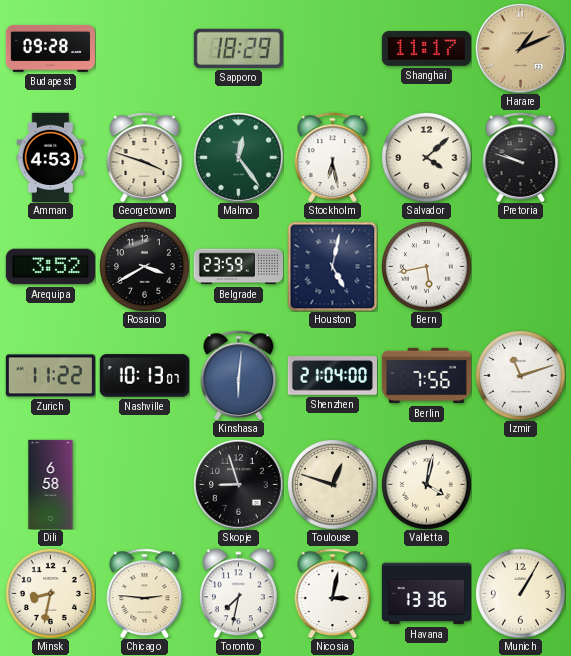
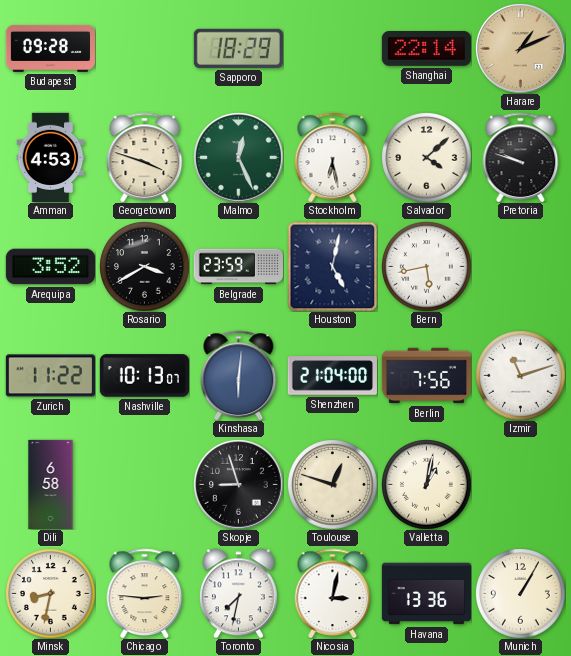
Shanghai: 11:17 -> 22:14 (426, 49)
Malmo: 12:24 -> 12:26 (238, 157)
Valletta: 4:02 -> 1:02 (426, 484)
